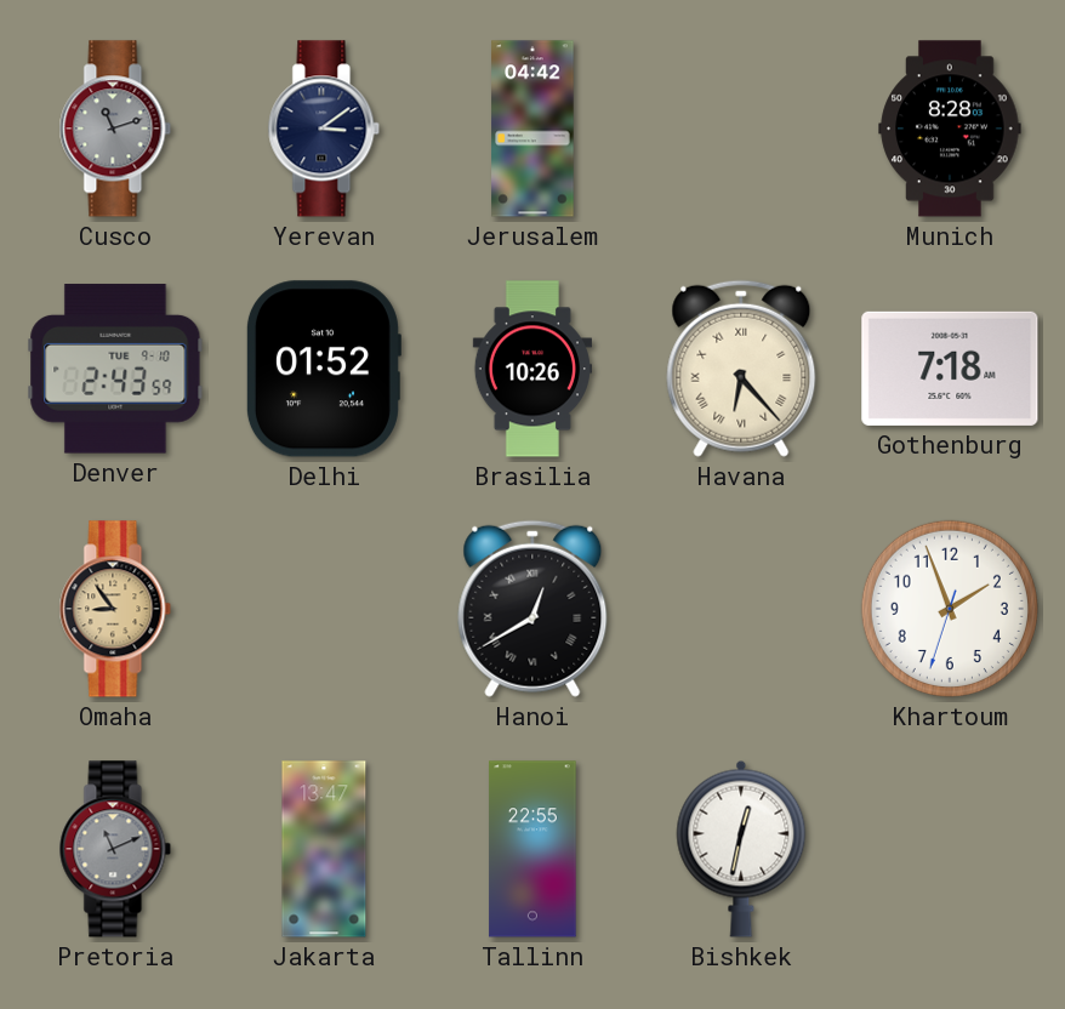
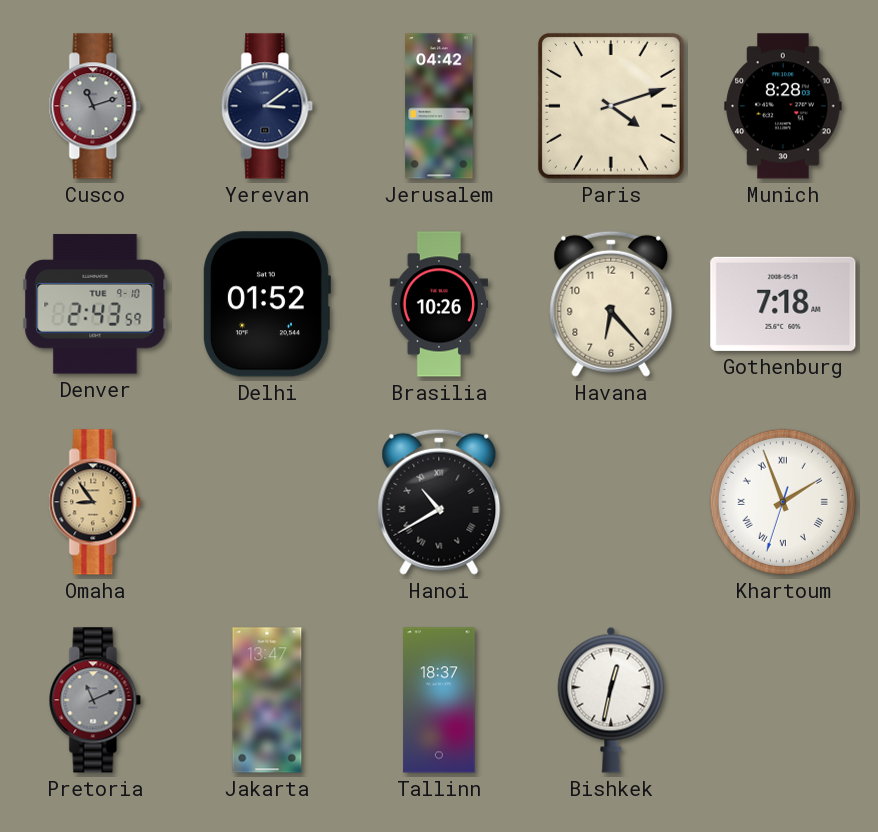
Paris: none -> 4:12 (611, 106)
Havana numerals: Roman -> Arabic (611, 304)
Hanoi: 12:40 -> 10:40 (439, 502)
Khartoum numerals: Arabic -> Roman (783, 502)
Tallinn: 22:55 -> 18:37 (439, 700)
